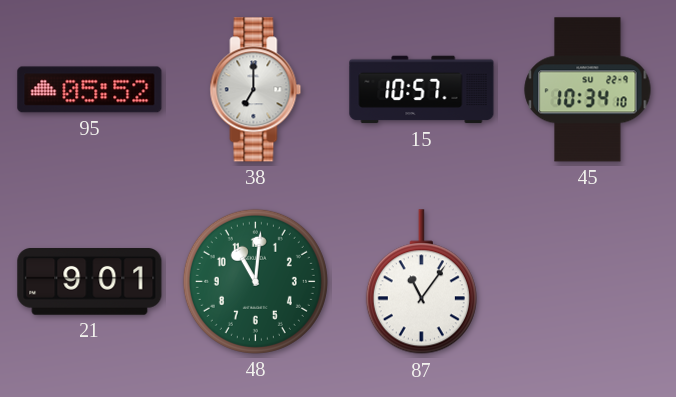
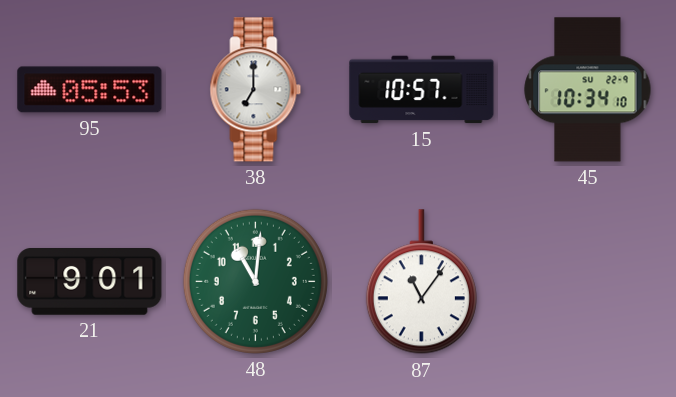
95: 05:52 -> 05:53 (90, 90)
